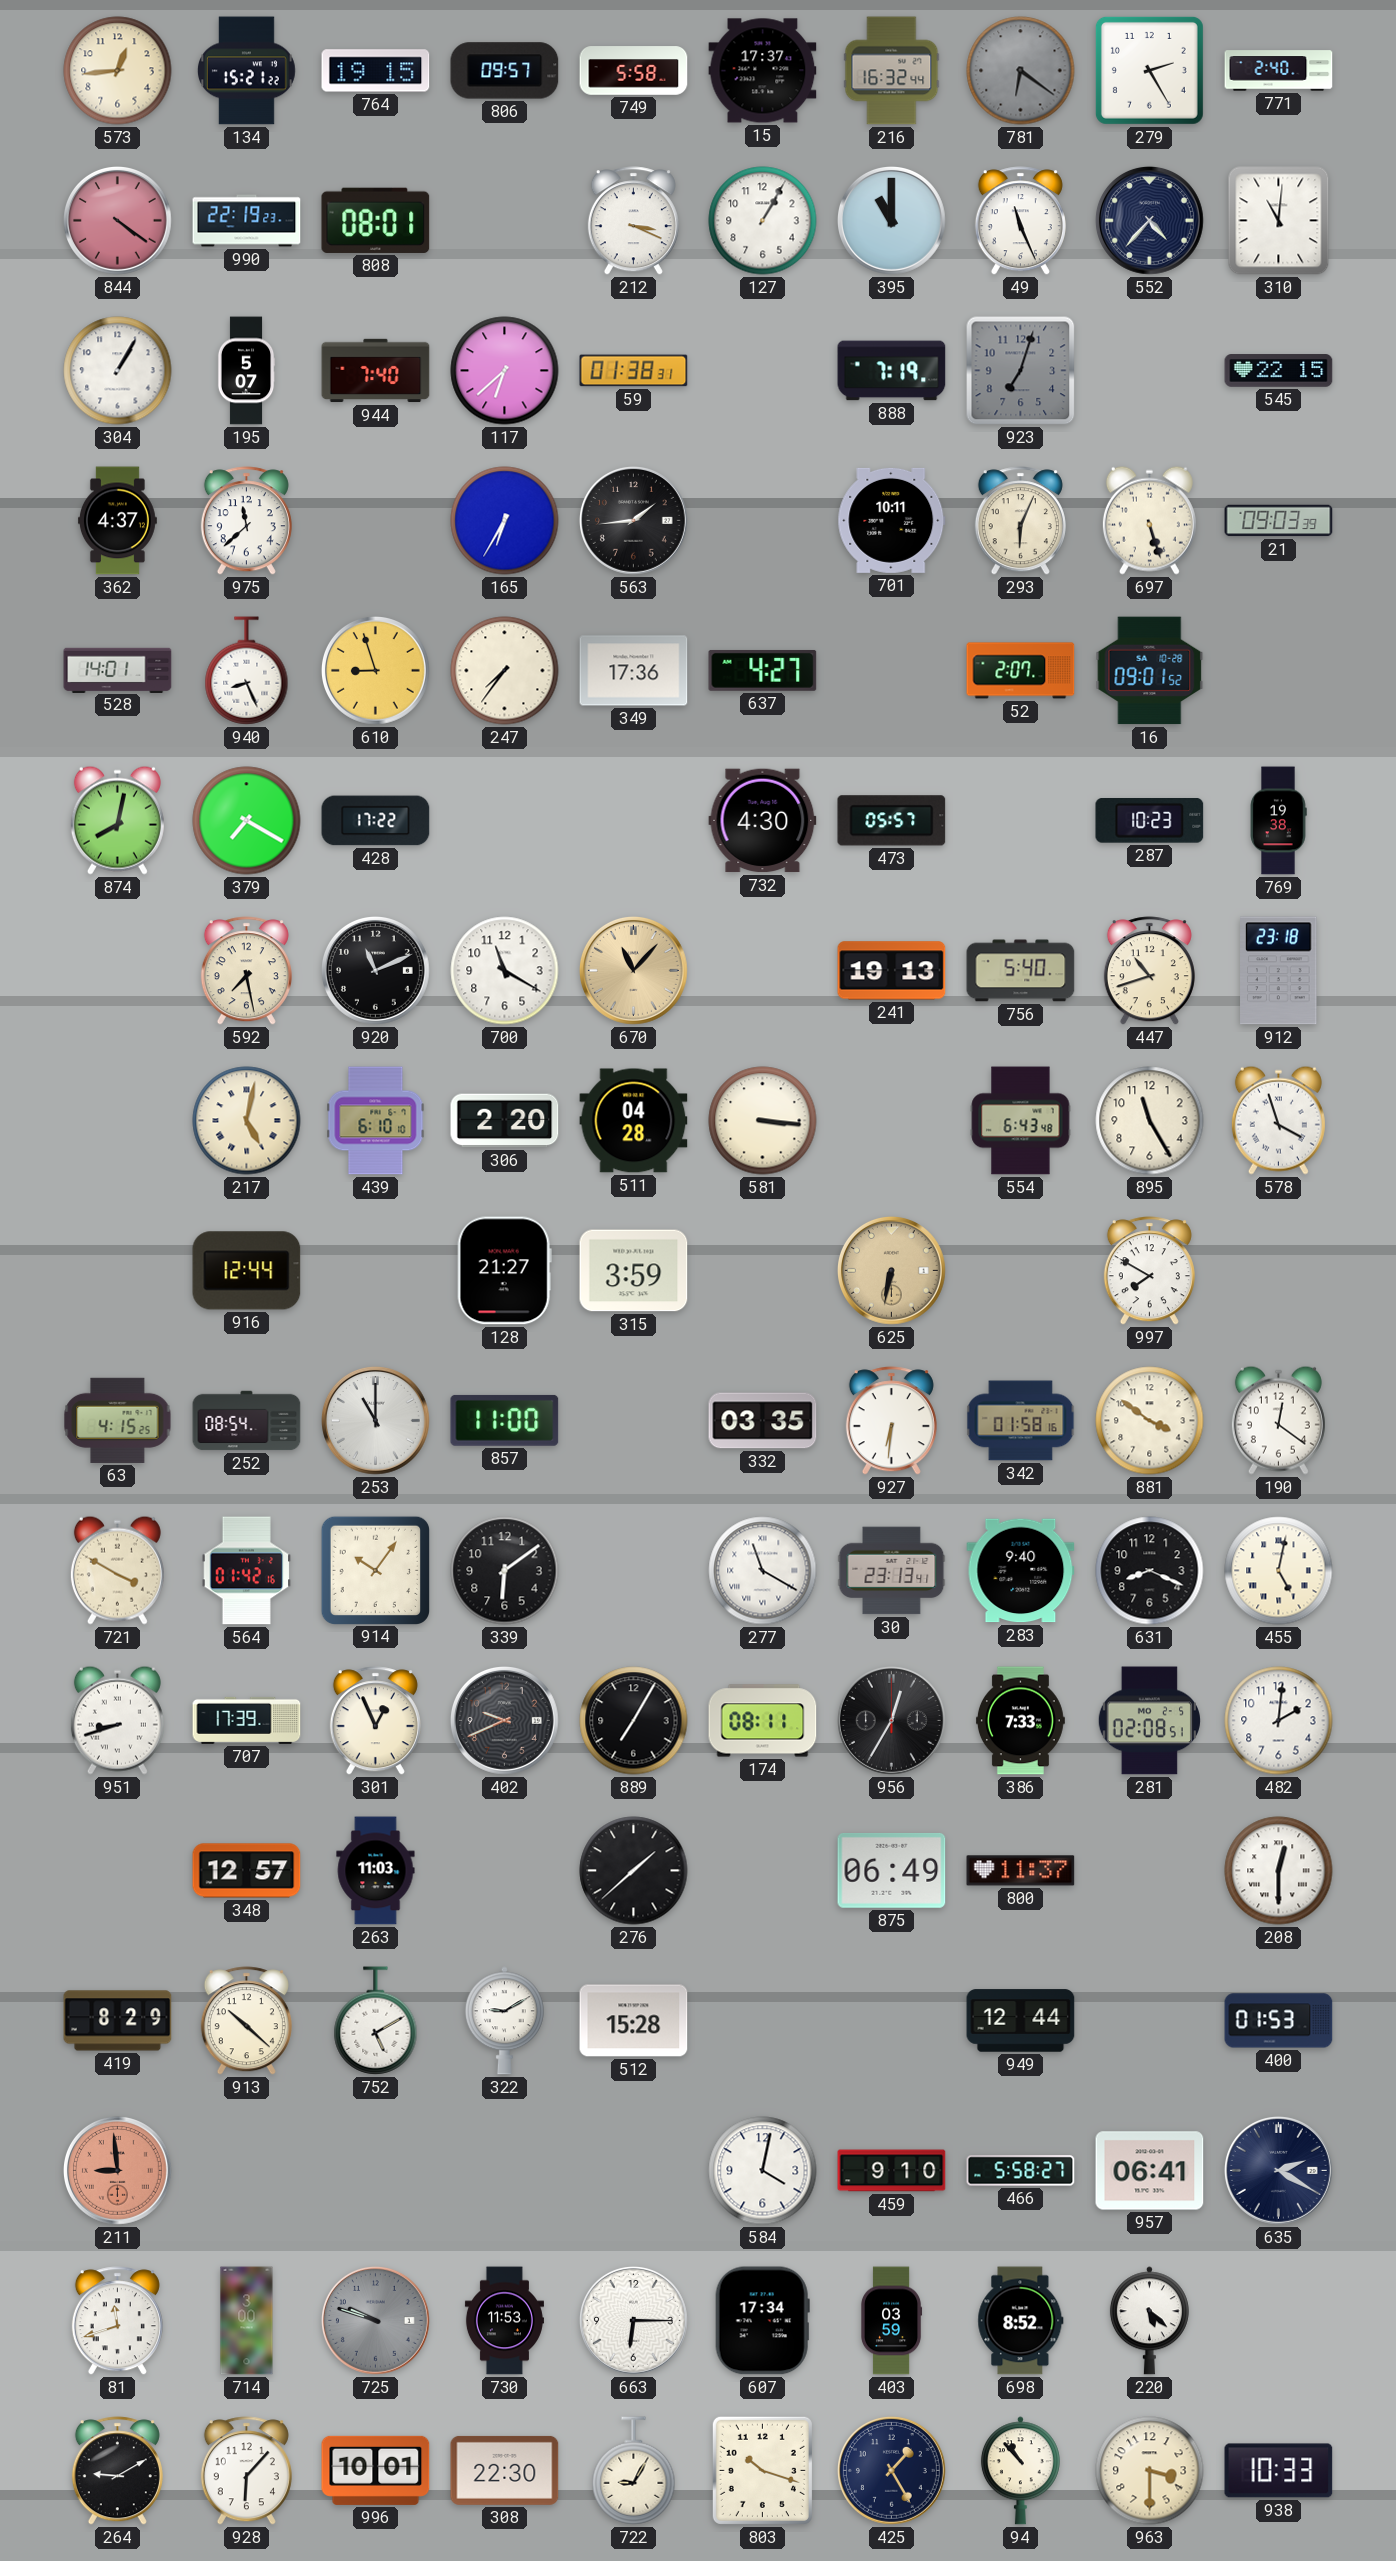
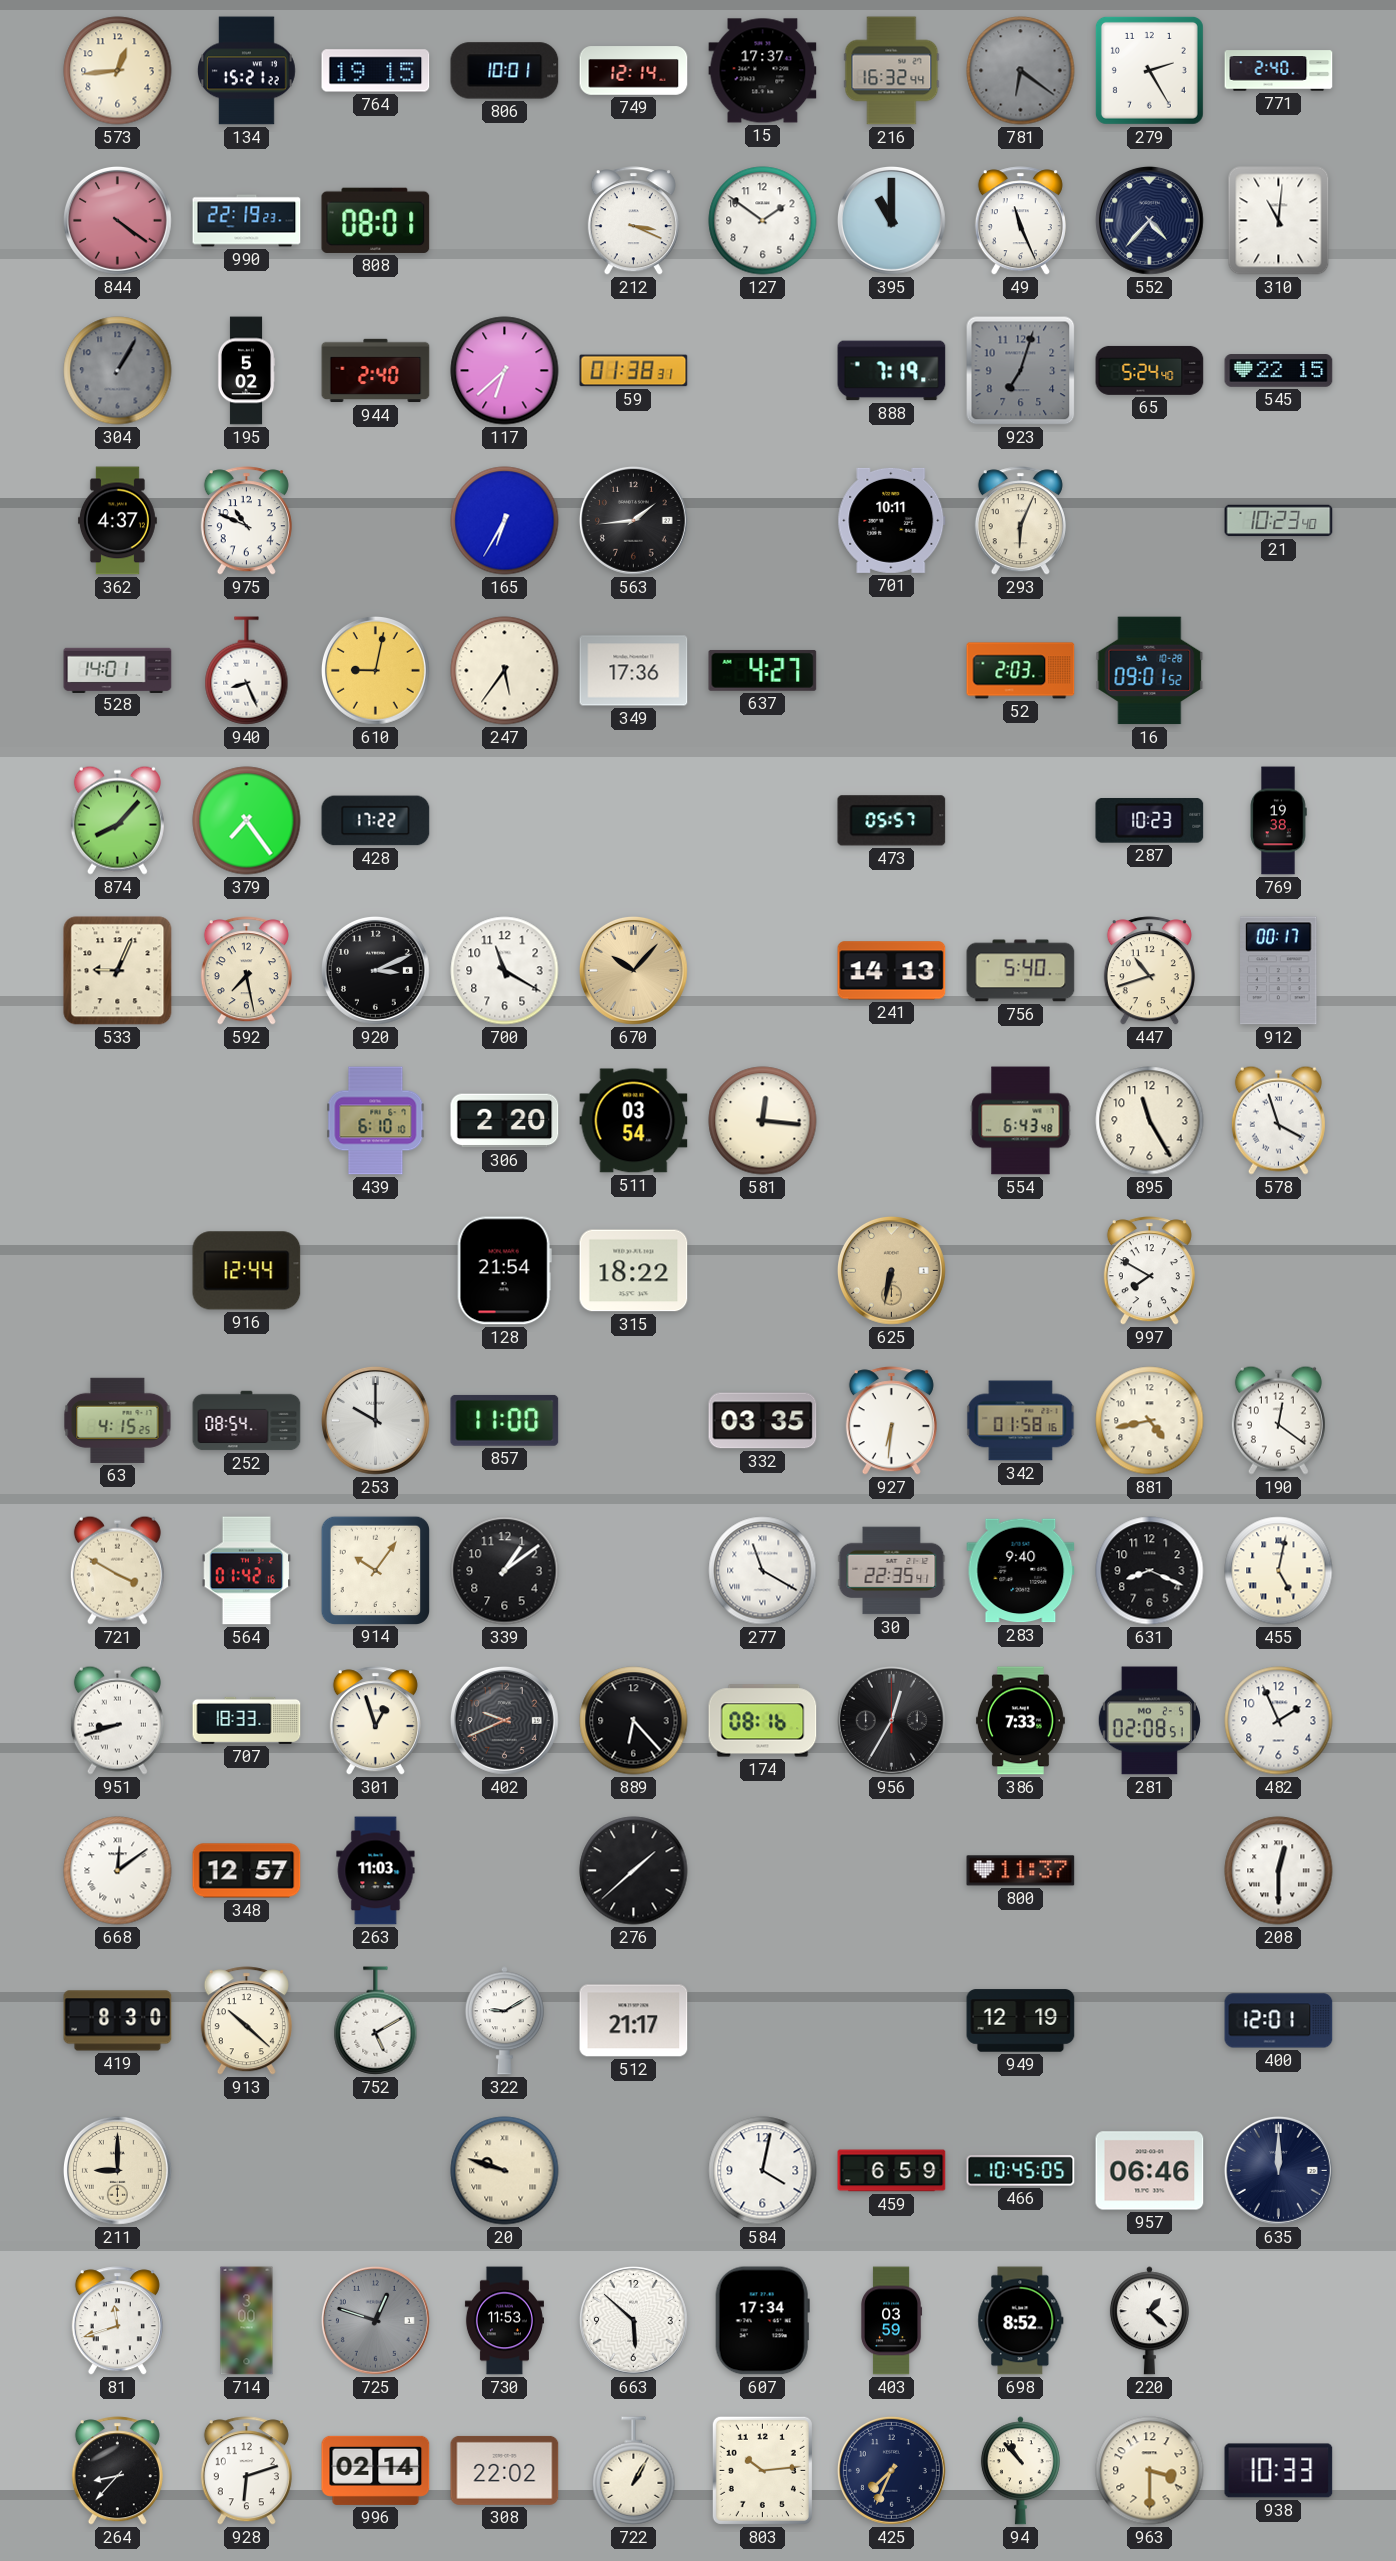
806: 09:57 -> 10:01 (505, 71)
749: 5:58 -> 12:14 (634, 71)
127: 1:05 -> 1:51 (763, 221)
304 dial: white -> grey (118, 371)
195: 5:07 -> 5:02 (246, 371)
944: 7:40 -> 2:40 (376, 371)
65: none -> 5:24 (1150, 370)
975: 11:38 -> 10:49 (246, 521)
697: 5:27 -> none (1149, 520)
21: 09:03 -> 10:23 (1279, 521)
610: 8:57 -> 9:02 (376, 671)
247: 7:36 -> 5:36 (505, 671)
52: 2:07 -> 2:03 (1021, 671)
874: 8:02 -> 8:07 (117, 820)
379: 7:20 -> 7:24 (247, 821)
732: 4:30 -> none (763, 821)
533: none -> 9:04 (118, 971)
920: 11:11 -> 3:11 (376, 971)
670: 11:07 -> 10:07 (634, 971)
241: 19:13 -> 14:13 (892, 971)
912: 23:18 -> 00:17 (1279, 971)
217: 5:02 -> none (247, 1121)
511: 04:28 -> 03:54 (634, 1121)
581: 3:16 -> 12:16 (763, 1121)
128: 21:27 -> 21:54 (504, 1271)
315: 3:59 -> 18:22 (634, 1271)
253: 11:00 -> 10:00 (376, 1421)
881: 3:51 -> 4:43 (1150, 1421)
339: 6:09 -> 1:09 (505, 1571)
30: 23:13 -> 22:35 (892, 1571)
707: 17:39 -> 18:33 (247, 1720)
301: 12:56 -> 12:57 (375, 1721)
889: 7:05 -> 6:23 (634, 1721)
174: 08:11 -> 08:16 (763, 1721)
482: 2:01 -> 1:56 (1279, 1721)
668: none -> 12:09 (118, 1871)
875: 06:49 -> none (892, 1870)
419: 8:29 -> 8:30 (118, 2021)
512: 15:28 -> 21:17 (634, 2021)
949: 12:44 -> 12:19 (1021, 2021)
400: 01:53 -> 12:01 (1279, 2021)
211: 8:59 -> 9:00 (118, 2171)
211 dial: salmon -> cream (118, 2171)
20: none -> 9:48 (505, 2171)
459: 9:10 -> 6:59 (892, 2171)
466: 5:58 -> 10:45 (1021, 2171)
957: 06:41 -> 06:46 (1150, 2171)
635: 2:20 -> 12:00 (1279, 2171)
725: 9:48 -> 12:48 (376, 2321)
663: 6:15 -> 5:52 (634, 2321)
220: 5:22 -> 1:22 (1149, 2321)
264: 9:10 -> 8:37 (117, 2471)
928: 6:07 -> 6:12 (246, 2471)
996: 10:01 -> 02:14 (376, 2470)
308: 22:30 -> 22:02 (505, 2470)
722: 9:05 -> 1:05 (634, 2471)
803: 10:18 -> 10:14 (762, 2470)
425: 1:25 -> 7:34 (892, 2471)
